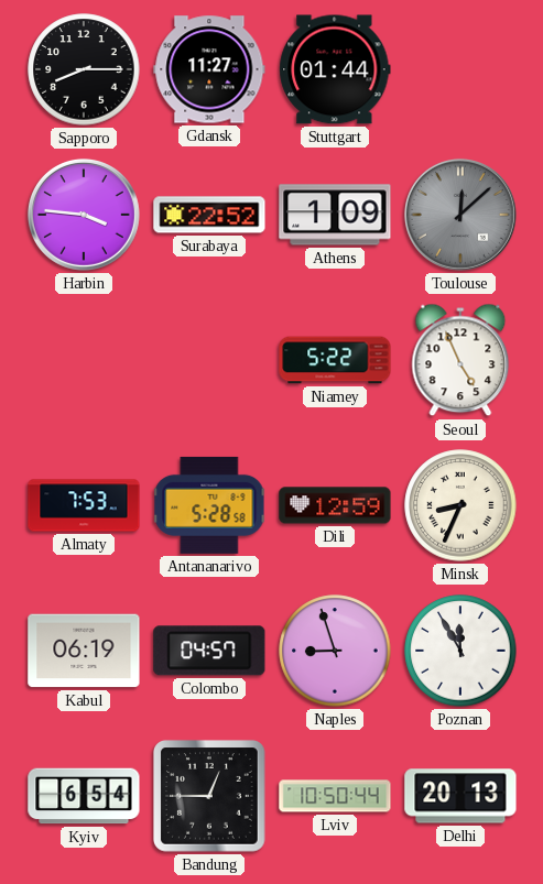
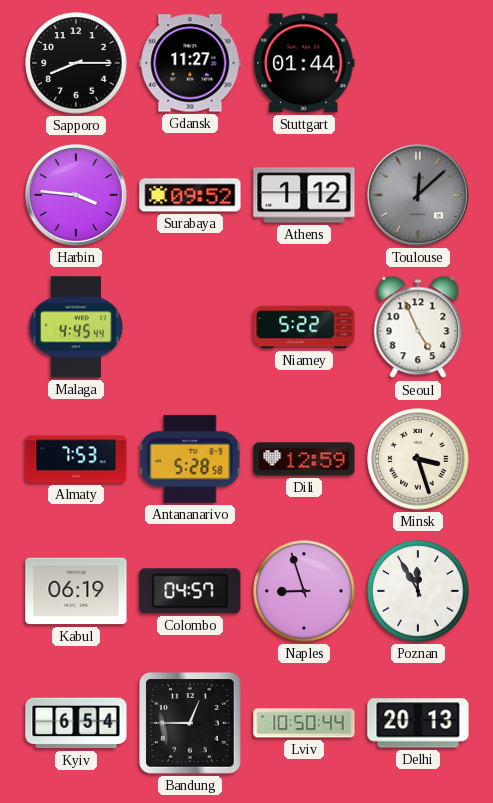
Surabaya: 22:52 -> 09:52 (190, 195)
Athens: 1:09 -> 1:12 (304, 195)
Malaga: none -> 4:45 (75, 327)
Minsk: 8:34 -> 3:27 (418, 459)
